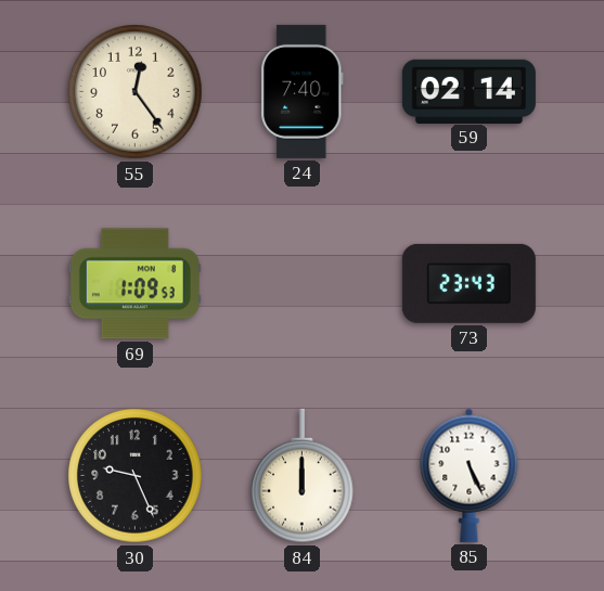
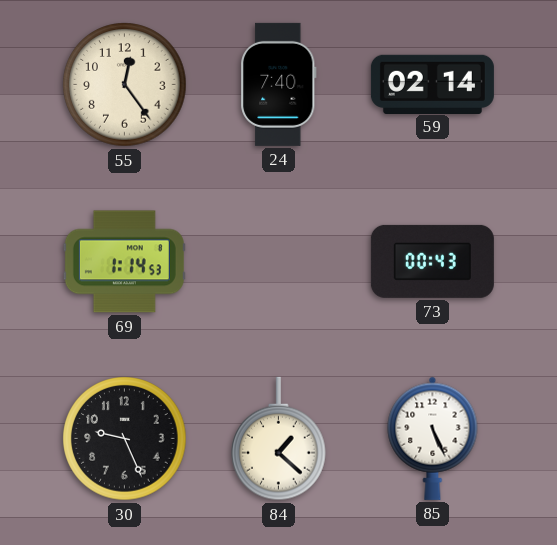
69: 1:09 -> 1:14 (124, 262)
73: 23:43 -> 00:43 (432, 261)
84: 12:00 -> 1:22 (279, 439)
